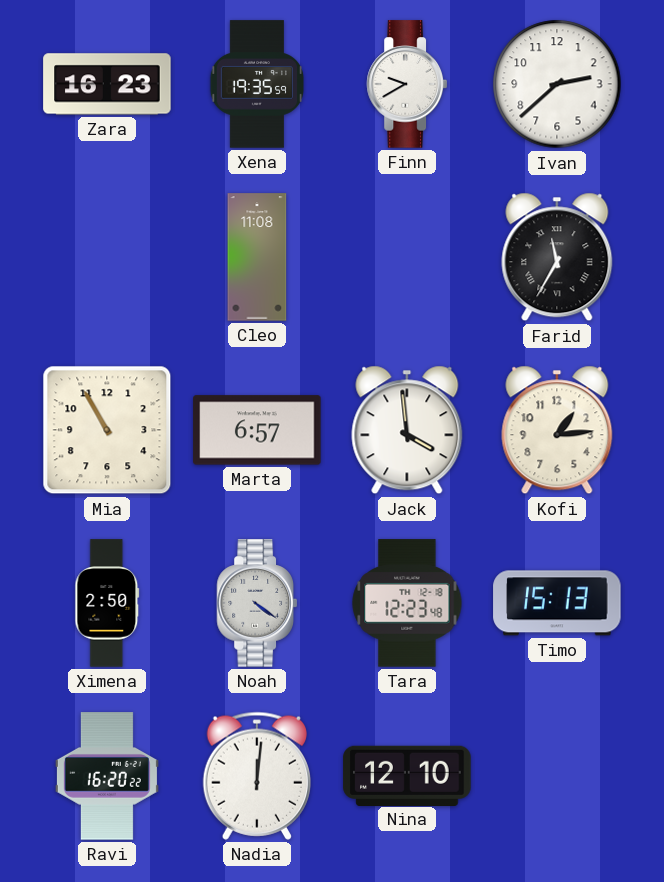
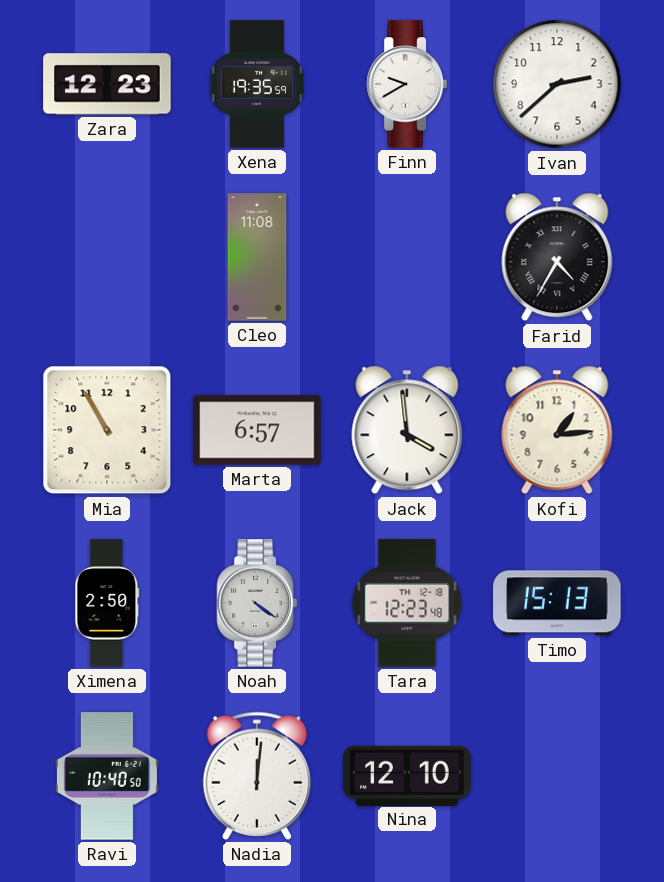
Zara: 16:23 -> 12:23 (107, 84)
Farid: 11:35 -> 4:35 (557, 257)
Ravi: 16:20 -> 10:40 (107, 776)
